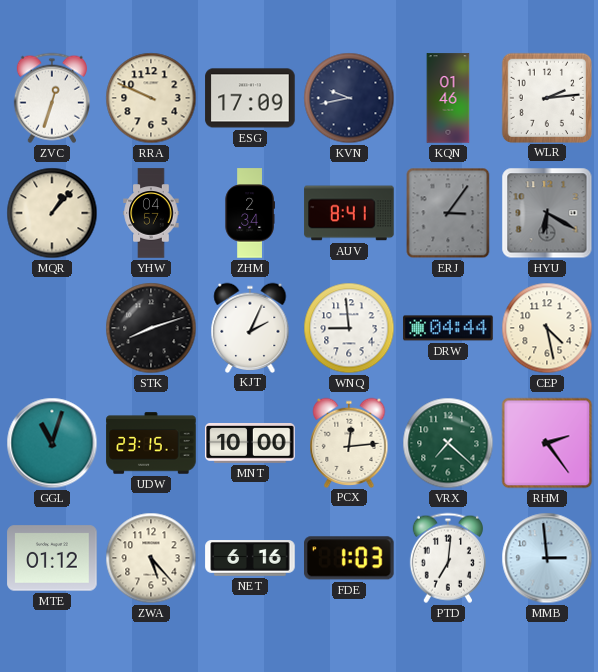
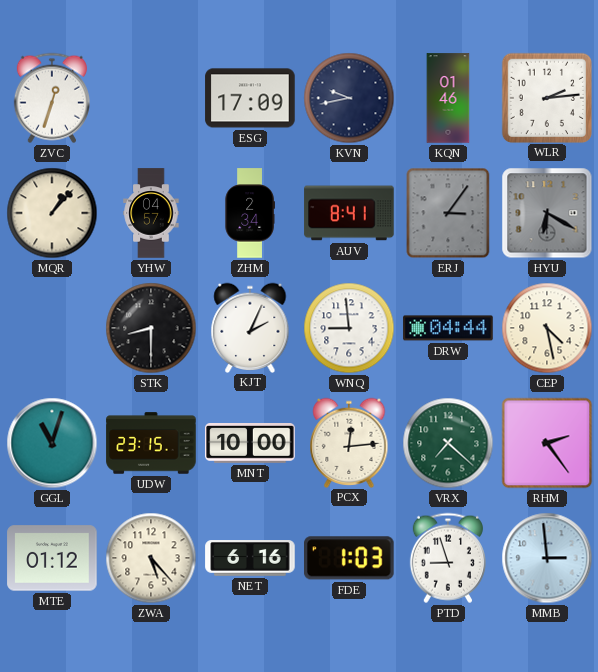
RRA: 9:49 -> none (151, 98)
STK: 8:12 -> 8:30 (151, 328)
PTD: 7:01 -> 8:57 (448, 558)
